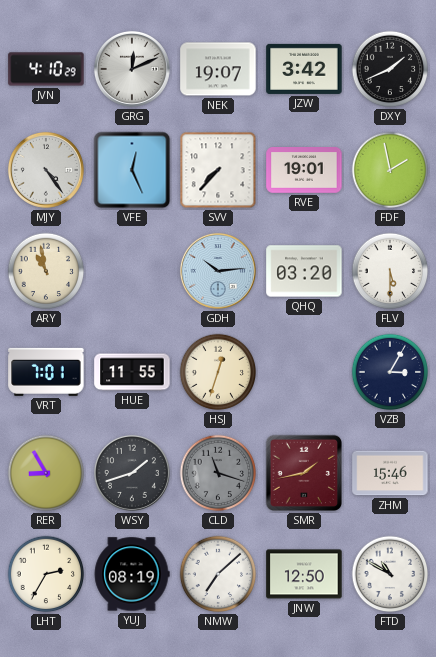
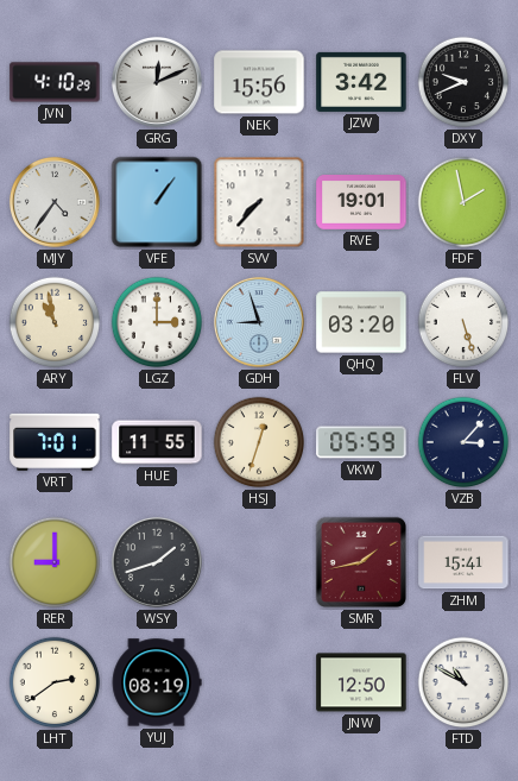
NEK: 19:07 -> 15:56 (259, 82)
DXY: 1:41 -> 9:41 (463, 82)
MJY: 4:24 -> 4:36 (55, 202)
VFE: 12:26 -> 1:06 (157, 202)
LGZ: none -> 3:00 (157, 322)
GDH: 10:14 -> 8:57 (259, 322)
FLV: 5:30 -> 5:27 (463, 322)
VKW: none -> 05:59 (361, 442)
VZB: 3:05 -> 3:07 (463, 442)
RER: 8:55 -> 9:00 (55, 562)
CLD: 11:18 -> none (218, 473)
ZHM: 15:46 -> 15:41 (463, 562)
LHT: 2:35 -> 2:39 (55, 682)
NMW: 7:08 -> none (218, 574)
